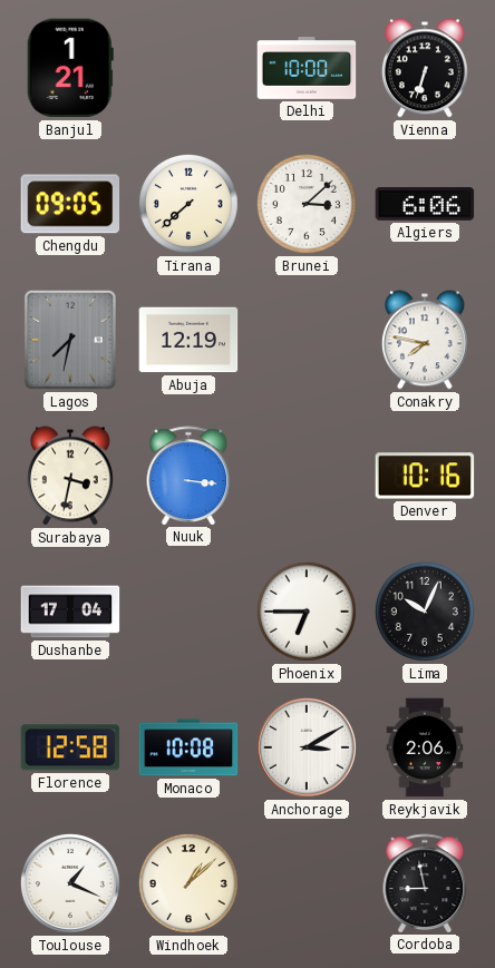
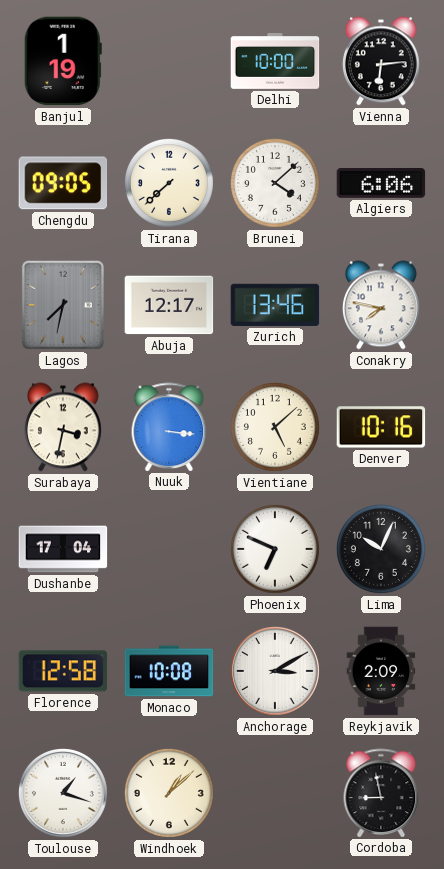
Banjul: 1:21 -> 1:19 (63, 61)
Vienna: 6:33 -> 6:14 (381, 61)
Brunei: 3:08 -> 4:08 (275, 183)
Abuja: 12:19 -> 12:17 (169, 305)
Zurich: none -> 13:46 (275, 305)
Vientiane: none -> 5:08 (275, 427)
Phoenix: 6:45 -> 6:49 (275, 549)
Reykjavik: 2:06 -> 2:09 (381, 671)
Toulouse: 1:19 -> 1:18 (63, 793)
